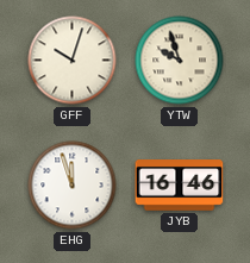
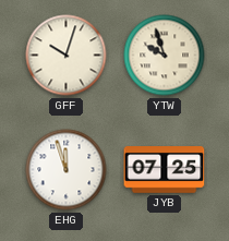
JYB: 16:46 -> 07:25 (165, 170)
